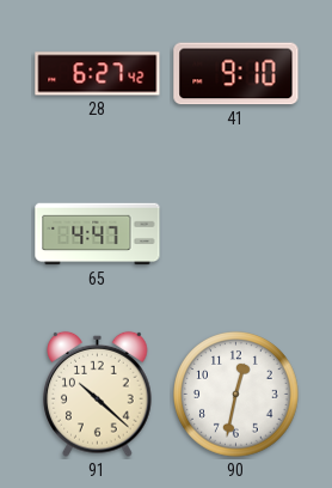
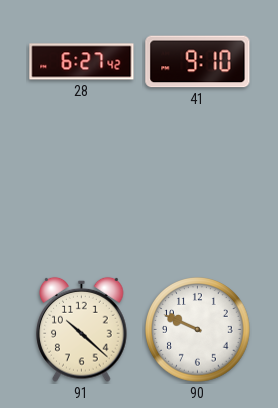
65: 4:47 -> none (98, 234)
90: 12:32 -> 9:49 (198, 330)
